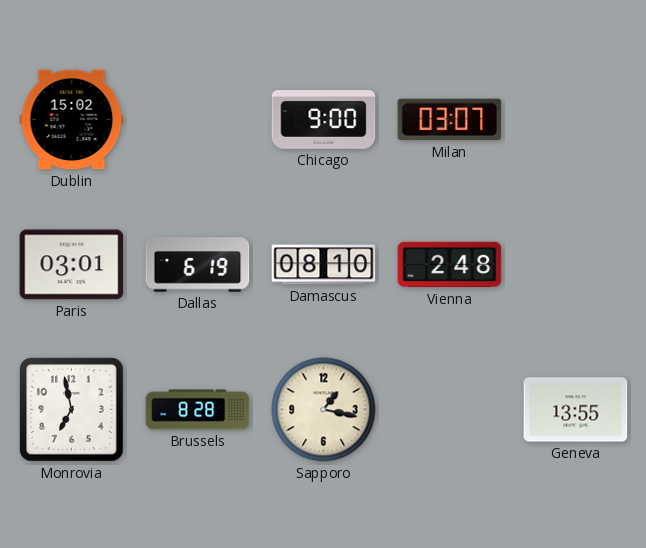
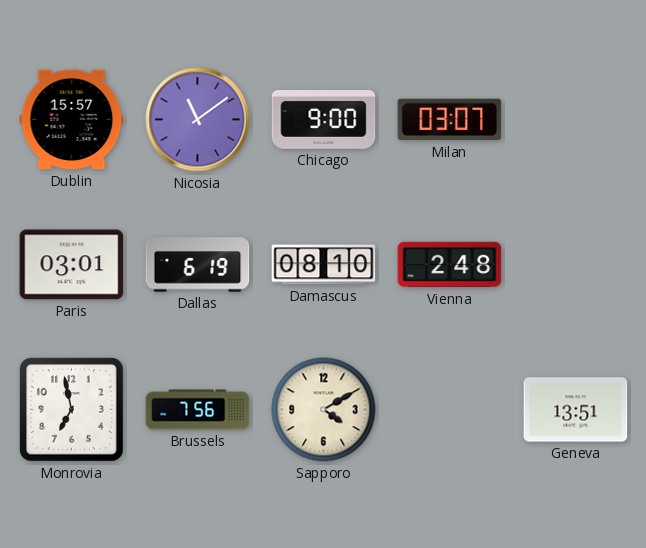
Dublin: 15:02 -> 15:57 (72, 120)
Nicosia: none -> 11:09 (198, 120)
Brussels: 8:28 -> 7:56 (198, 410)
Sapporo: 1:17 -> 4:10 (324, 410)
Geneva: 13:55 -> 13:51 (576, 410)
